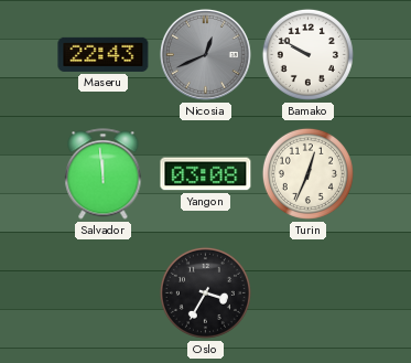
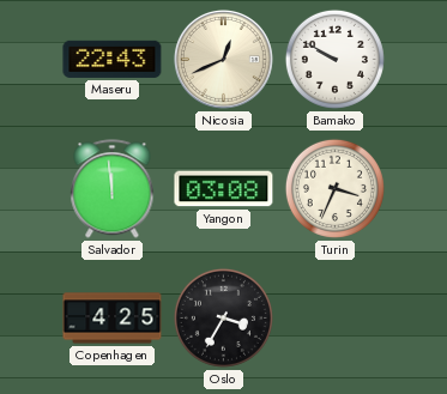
Nicosia dial: grey -> cream (223, 59)
Turin: 12:34 -> 3:34 (334, 188)
Copenhagen: none -> 4:25 (113, 319)
